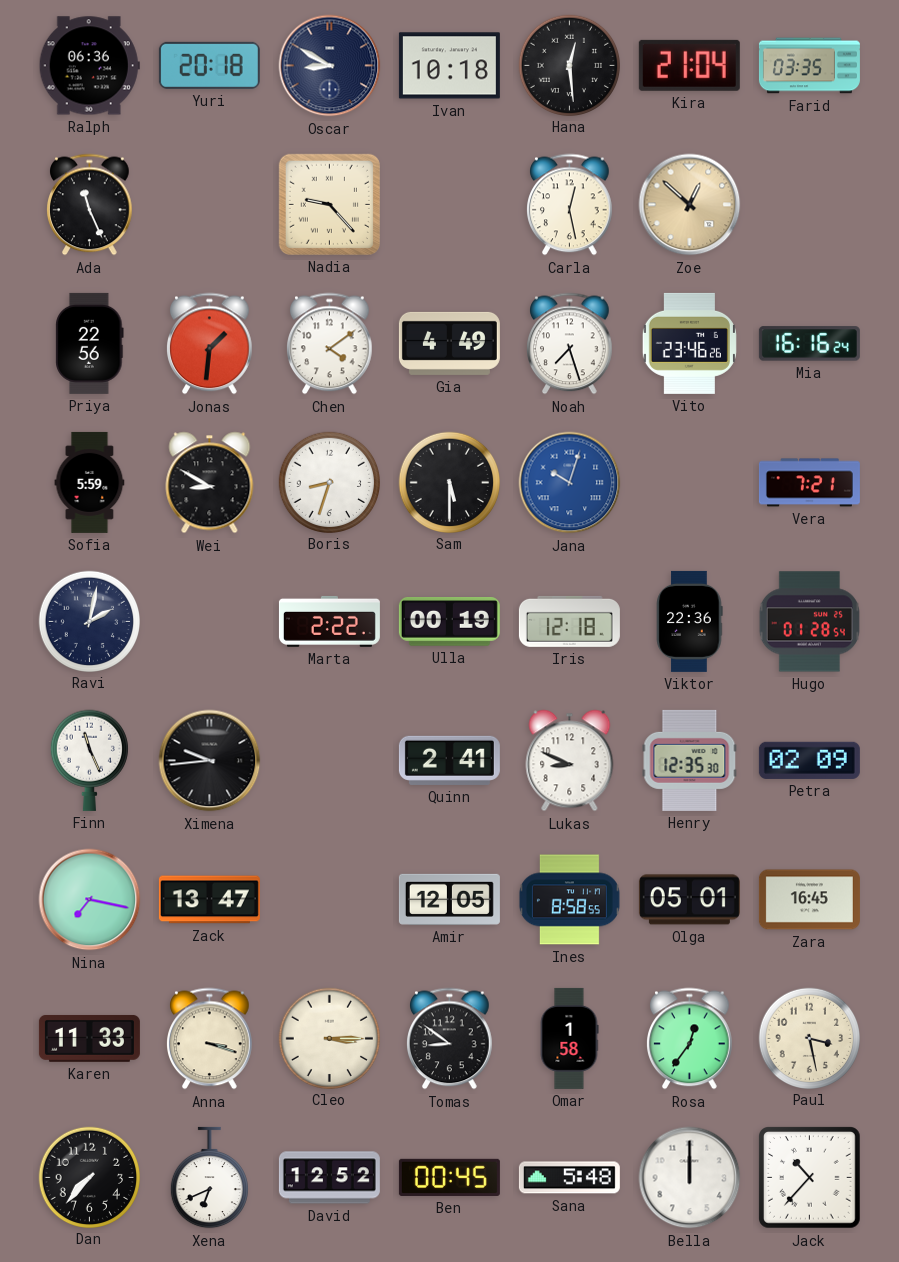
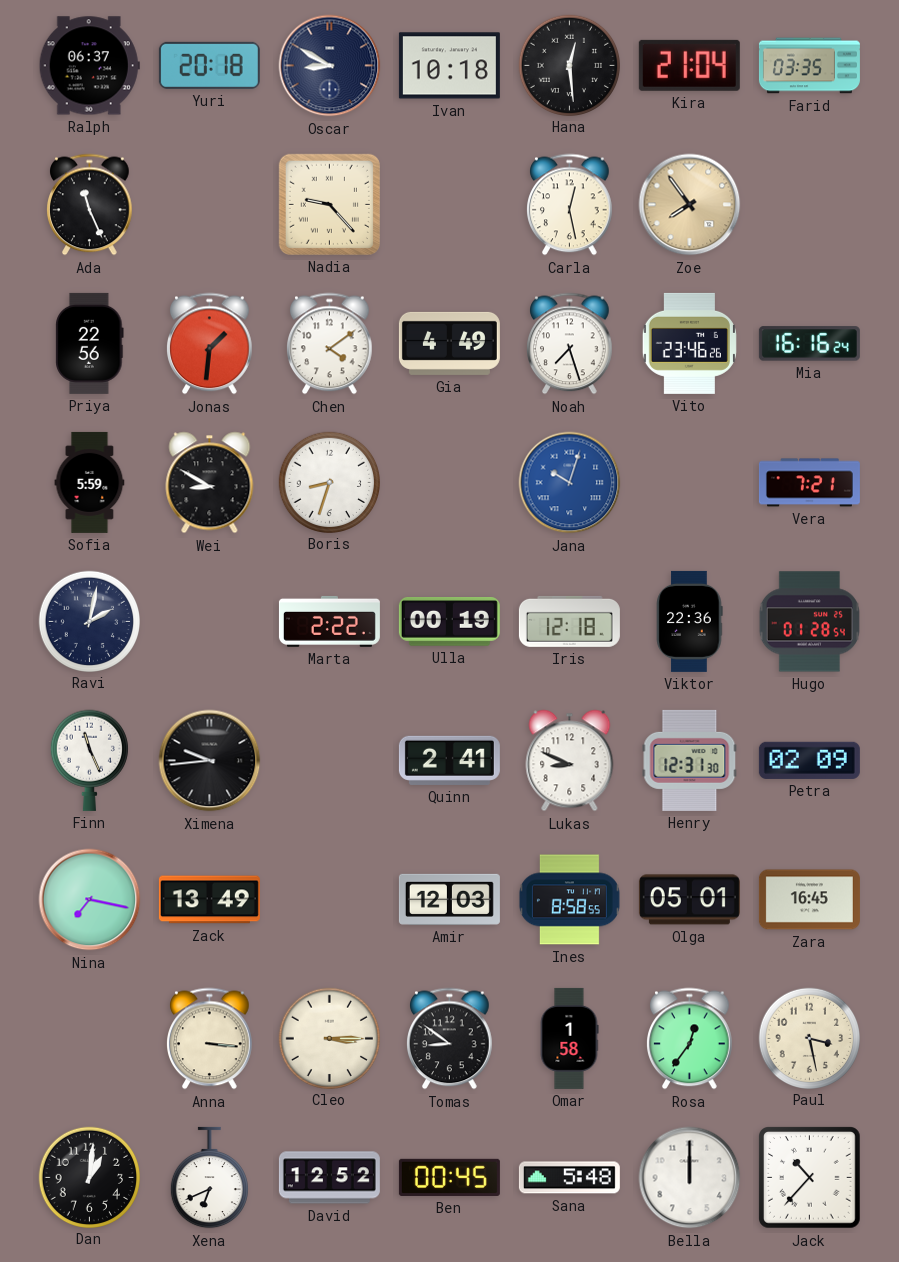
Ralph: 06:36 -> 06:37 (89, 66)
Zoe: 12:52 -> 7:54 (690, 205)
Sam: 5:30 -> none (449, 482)
Henry: 12:35 -> 12:31 (690, 760)
Zack: 13:47 -> 13:49 (209, 900)
Amir: 12:05 -> 12:03 (449, 899)
Karen: 11:33 -> none (89, 1038)
Anna: 3:18 -> 3:16 (210, 1039)
Dan: 7:37 -> 1:01 (89, 1177)
